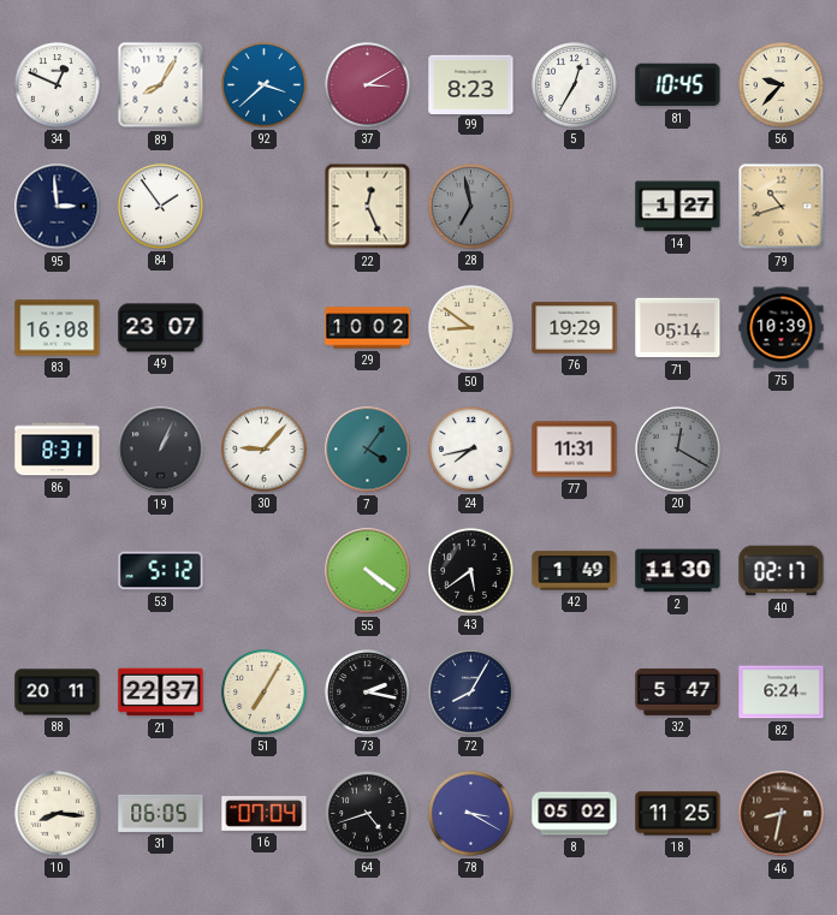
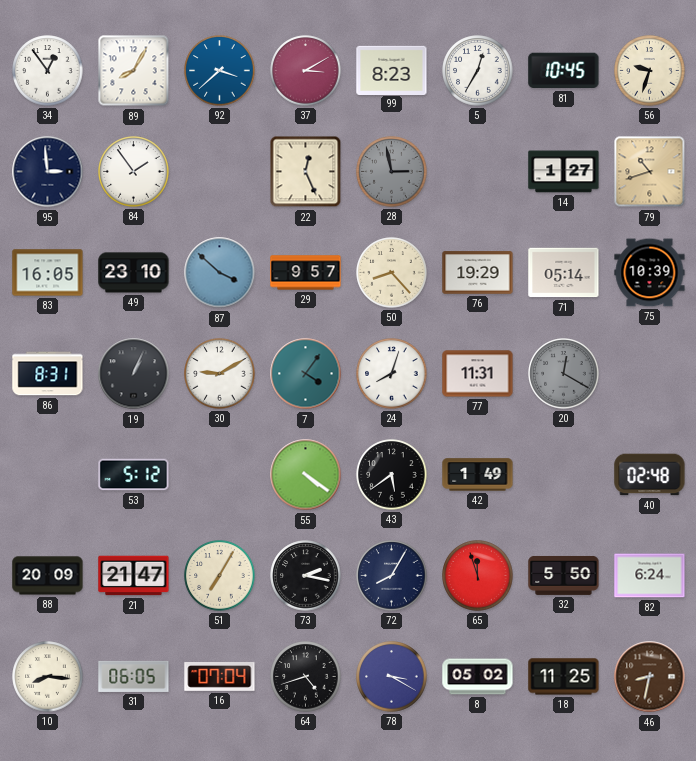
34: 12:49 -> 12:54 (48, 71)
56: 9:37 -> 9:33 (650, 71)
28: 6:58 -> 2:58 (392, 172)
83: 16:08 -> 16:05 (48, 273)
49: 23:07 -> 23:10 (134, 273)
87: none -> 3:52 (220, 273)
29: 10:02 -> 9:57 (306, 273)
50: 8:51 -> 8:23 (392, 273)
30: 9:07 -> 9:10 (220, 374)
24: 7:43 -> 8:03 (392, 374)
2: 11:30 -> none (678, 571)
40: 02:17 -> 02:48 (650, 475)
88: 20:11 -> 20:09 (48, 576)
21: 22:37 -> 21:47 (134, 576)
65: none -> 11:57 (478, 576)
32: 5:47 -> 5:50 (564, 575)
